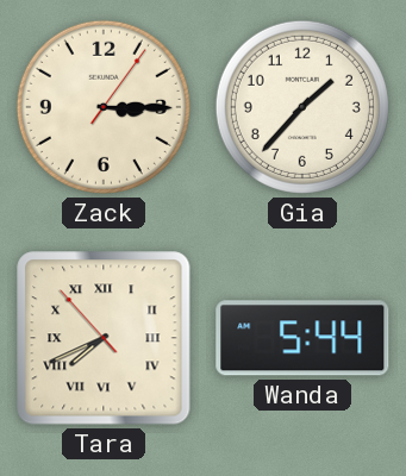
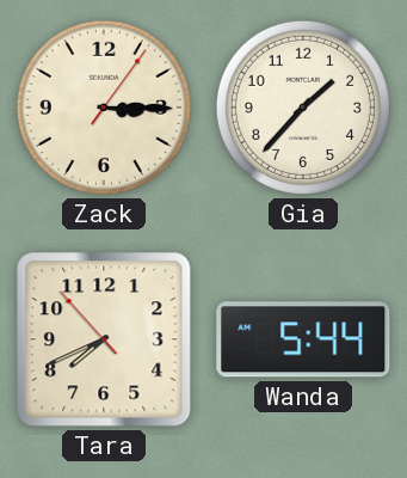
Tara numerals: Roman -> Arabic (104, 339)
